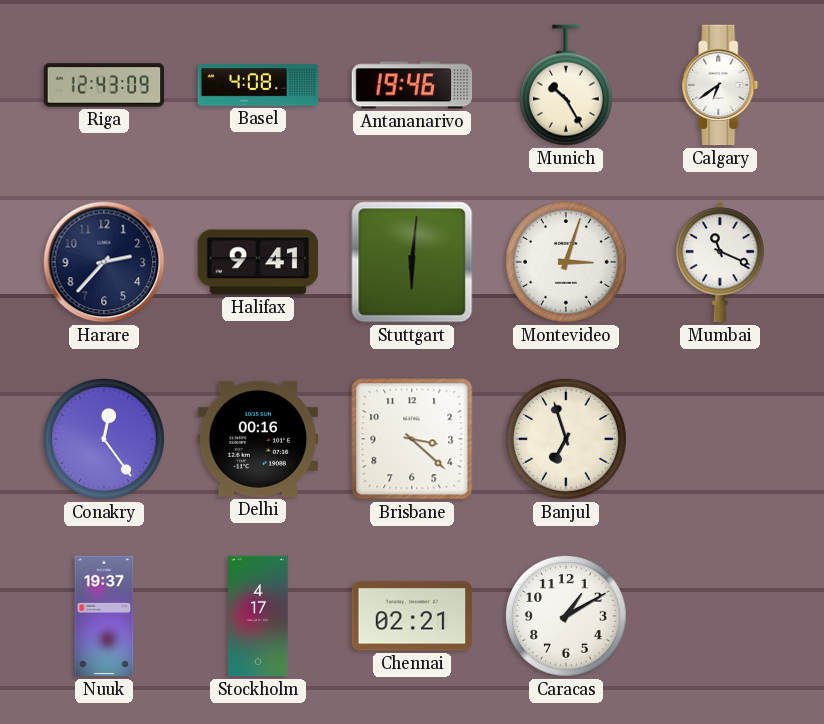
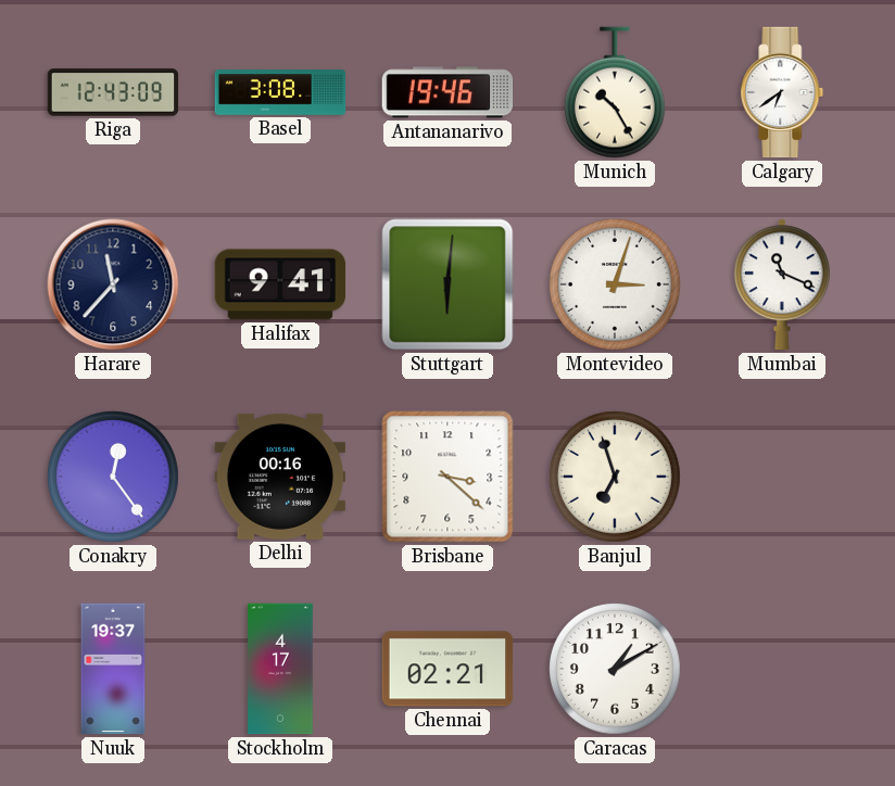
Basel: 4:08 -> 3:08 (280, 92)
Harare: 2:37 -> 11:37 (113, 284)
